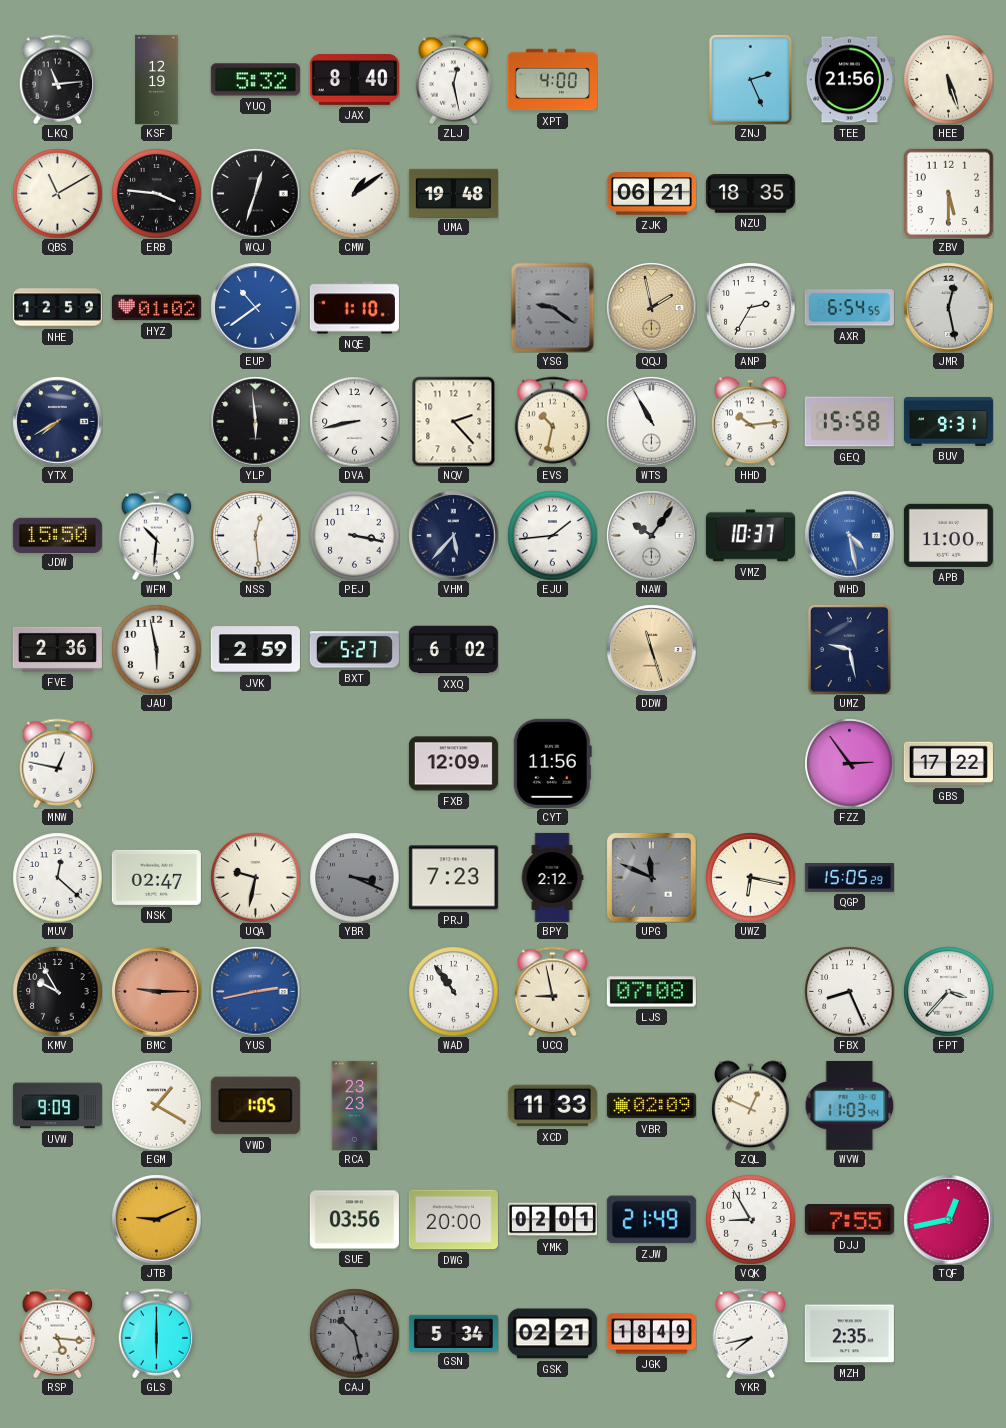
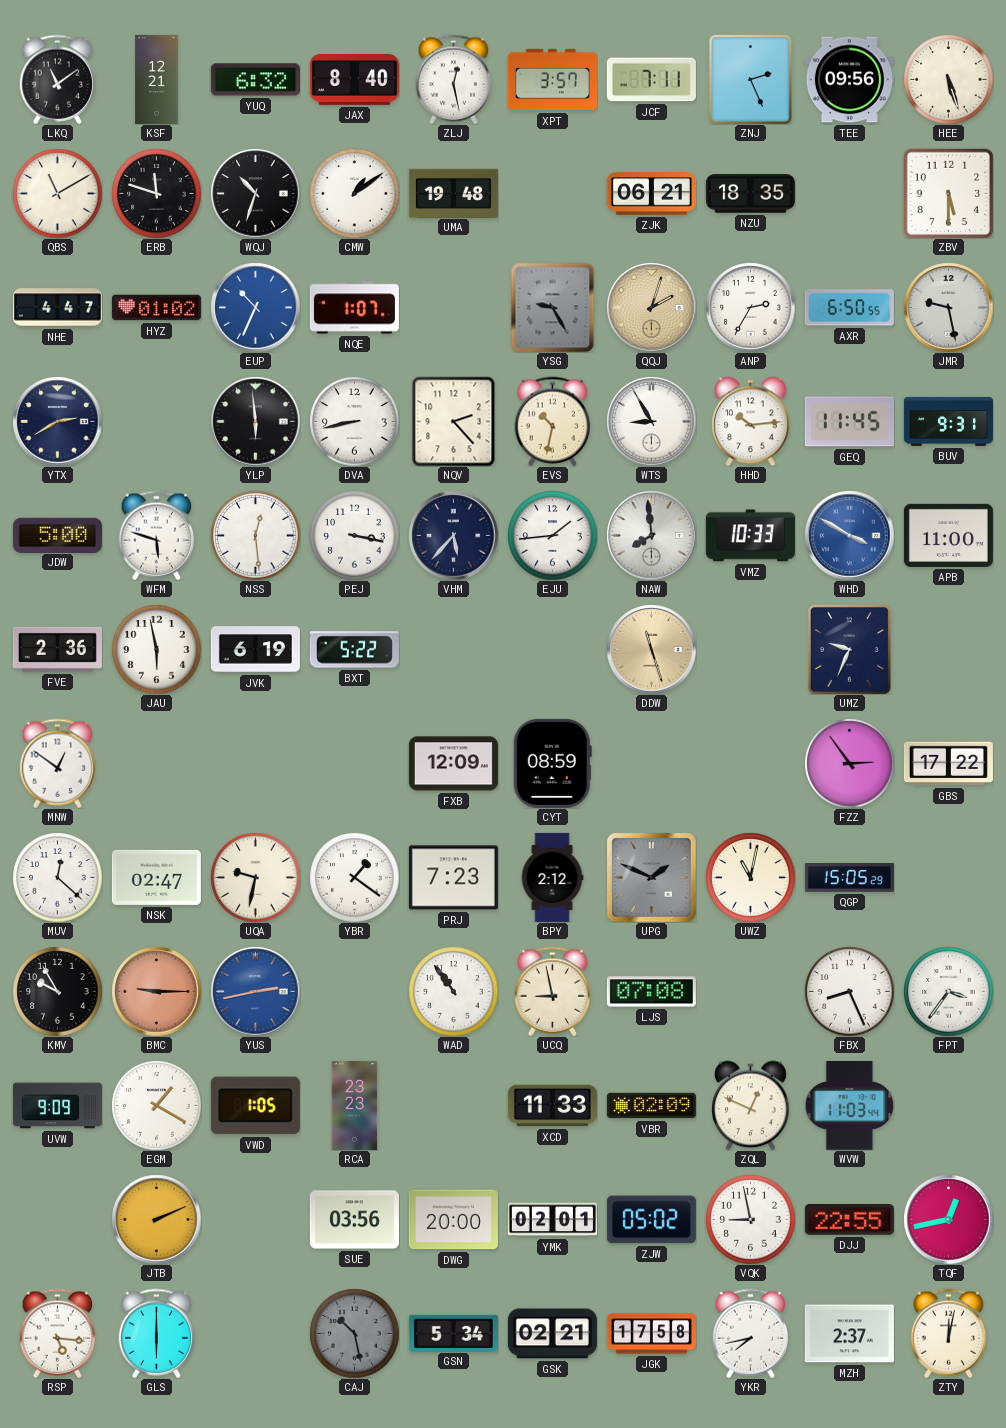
LKQ: 11:14 -> 11:09 (58, 79)
KSF: 12:19 -> 12:21 (157, 79)
YUQ: 5:32 -> 6:32 (255, 80)
XPT: 4:00 -> 3:57 (552, 80)
JCF: none -> 7:11 (651, 80)
TEE: 21:56 -> 09:56 (849, 80)
ERB: 3:46 -> 11:48 (156, 193)
WQJ: 12:33 -> 10:33 (255, 193)
NHE: 12:59 -> 4:47 (57, 308)
EUP: 10:39 -> 10:34 (255, 307)
NQE: 1:10 -> 1:07 (354, 308)
YSG: 9:21 -> 9:25 (553, 307)
QQJ: 1:58 -> 2:03 (651, 307)
AXR: 6:54 -> 6:50 (849, 308)
JMR: 12:28 -> 9:28 (948, 307)
YTX: 7:40 -> 2:40 (57, 421)
WTS: 10:55 -> 8:55 (651, 421)
GEQ: 15:58 -> 11:45 (849, 422)
JDW: 15:50 -> 5:00 (57, 535)
WFM: 10:31 -> 5:48 (157, 535)
NAW: 10:06 -> 7:59 (651, 535)
VMZ: 10:37 -> 10:33 (750, 536)
WHD: 4:28 -> 3:50 (849, 535)
JVK: 2:59 -> 6:19 (255, 650)
BXT: 5:27 -> 5:22 (354, 650)
XXQ: 6:02 -> none (453, 650)
UMZ: 9:28 -> 9:34 (849, 649)
MNW: 12:47 -> 12:51 (58, 763)
CYT: 11:56 -> 08:59 (552, 763)
YBR: 3:19 -> 1:21 (354, 877)
YBR dial: grey -> white (354, 877)
UPG: 11:49 -> 1:49 (651, 877)
UWZ: 6:17 -> 11:02 (750, 877)
FPT: 3:37 -> 3:36 (948, 991)
JTB: 9:11 -> 2:11 (156, 1219)
ZJW: 21:49 -> 05:02 (651, 1220)
VQK: 8:55 -> 8:58 (750, 1219)
DJJ: 7:55 -> 22:55 (849, 1220)
JGK: 18:49 -> 17:58 (651, 1334)
MZH: 2:35 -> 2:37 (849, 1334)
ZTY: none -> 12:02 (949, 1333)
